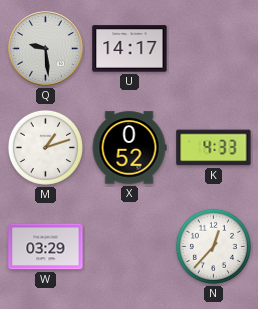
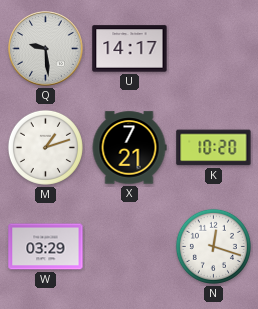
X: 0:52 -> 7:21 (129, 148)
K: 4:33 -> 10:20 (214, 148)
N: 12:37 -> 12:18 (213, 246)
